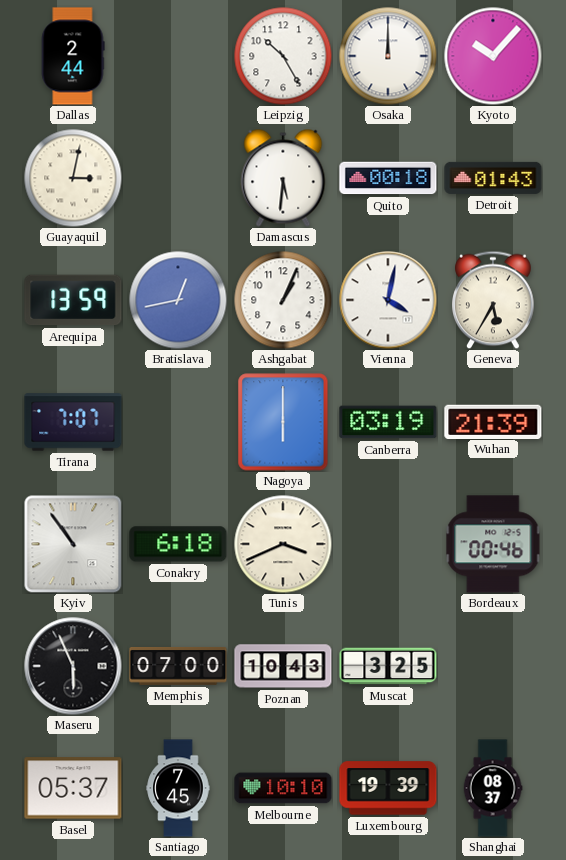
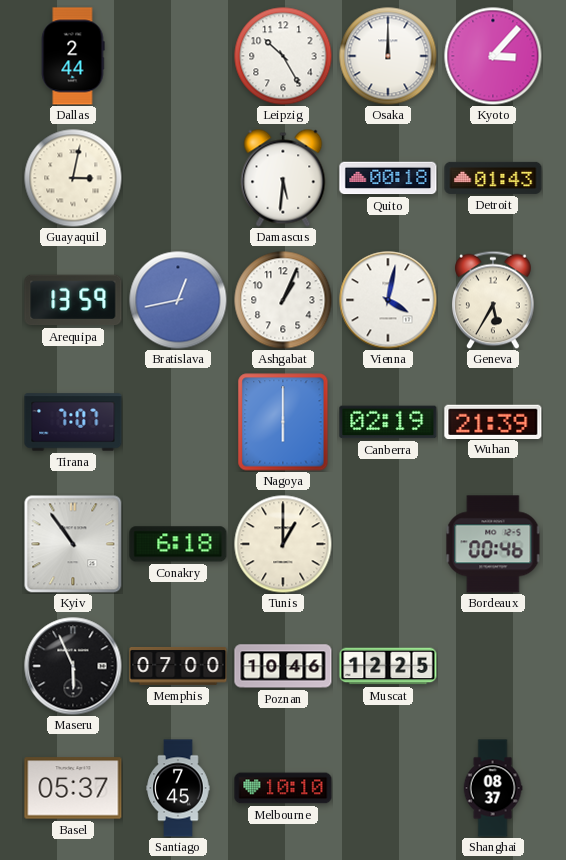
Kyoto: 10:07 -> 3:07 (493, 56)
Canberra: 03:19 -> 02:19 (388, 422)
Tunis: 3:41 -> 1:00 (283, 544)
Poznan: 10:43 -> 10:46 (283, 666)
Muscat: 3:25 -> 12:25 (388, 666)
Luxembourg: 19:39 -> none (388, 788)
